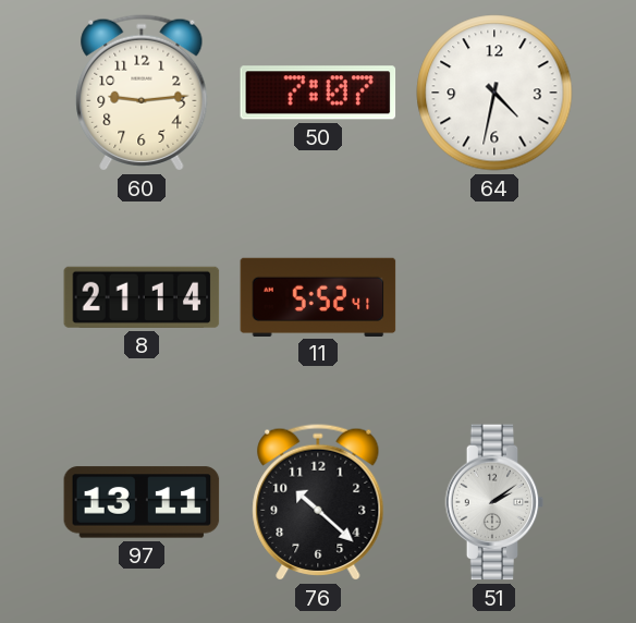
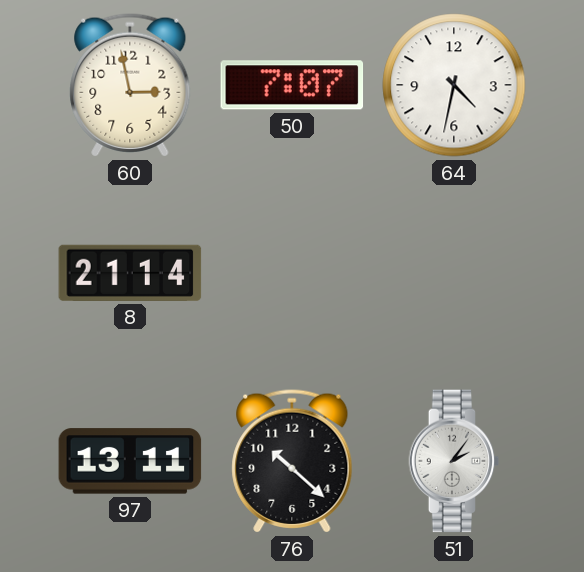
60: 9:14 -> 2:58 (130, 85)
11: 5:52 -> none (318, 296)
51: 2:09 -> 2:06 (454, 461)
